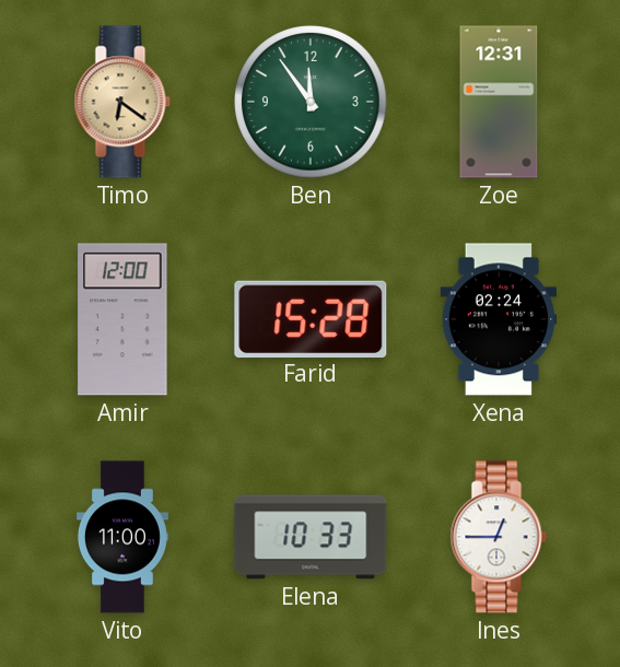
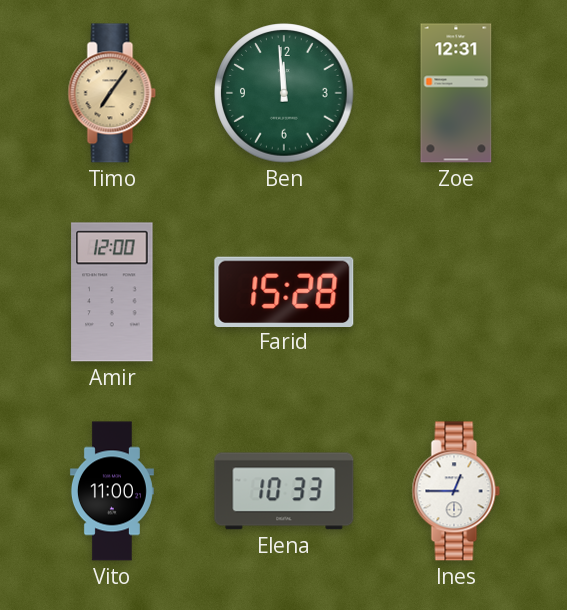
Timo: 6:21 -> 7:06 (112, 93)
Ben: 11:54 -> 11:59 (284, 93)
Xena: 02:24 -> none (499, 319)
